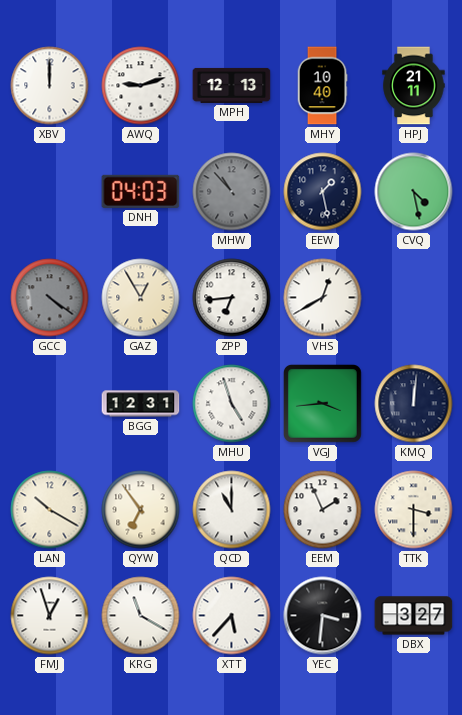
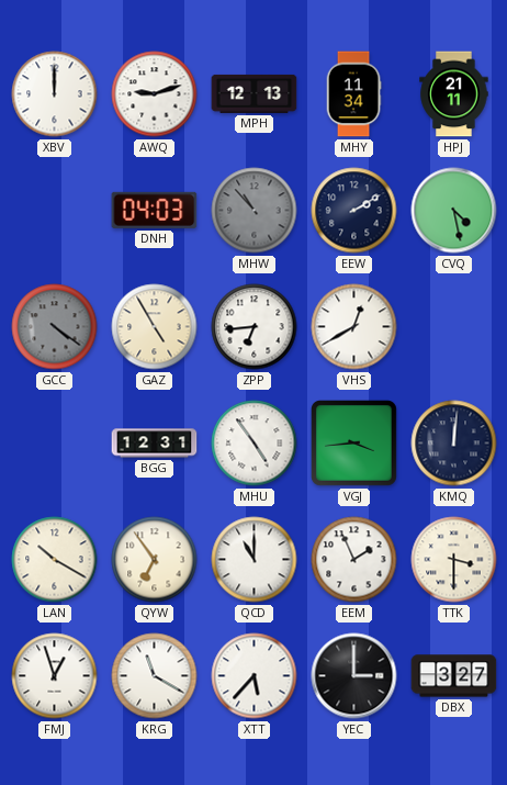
MHY: 10:40 -> 11:34 (353, 94)
EEW: 1:28 -> 2:10 (354, 211)
GAZ: 12:55 -> 4:55 (155, 327)
MHU: 4:57 -> 4:54 (255, 444)
YEC: 3:31 -> 3:00 (354, 676)
